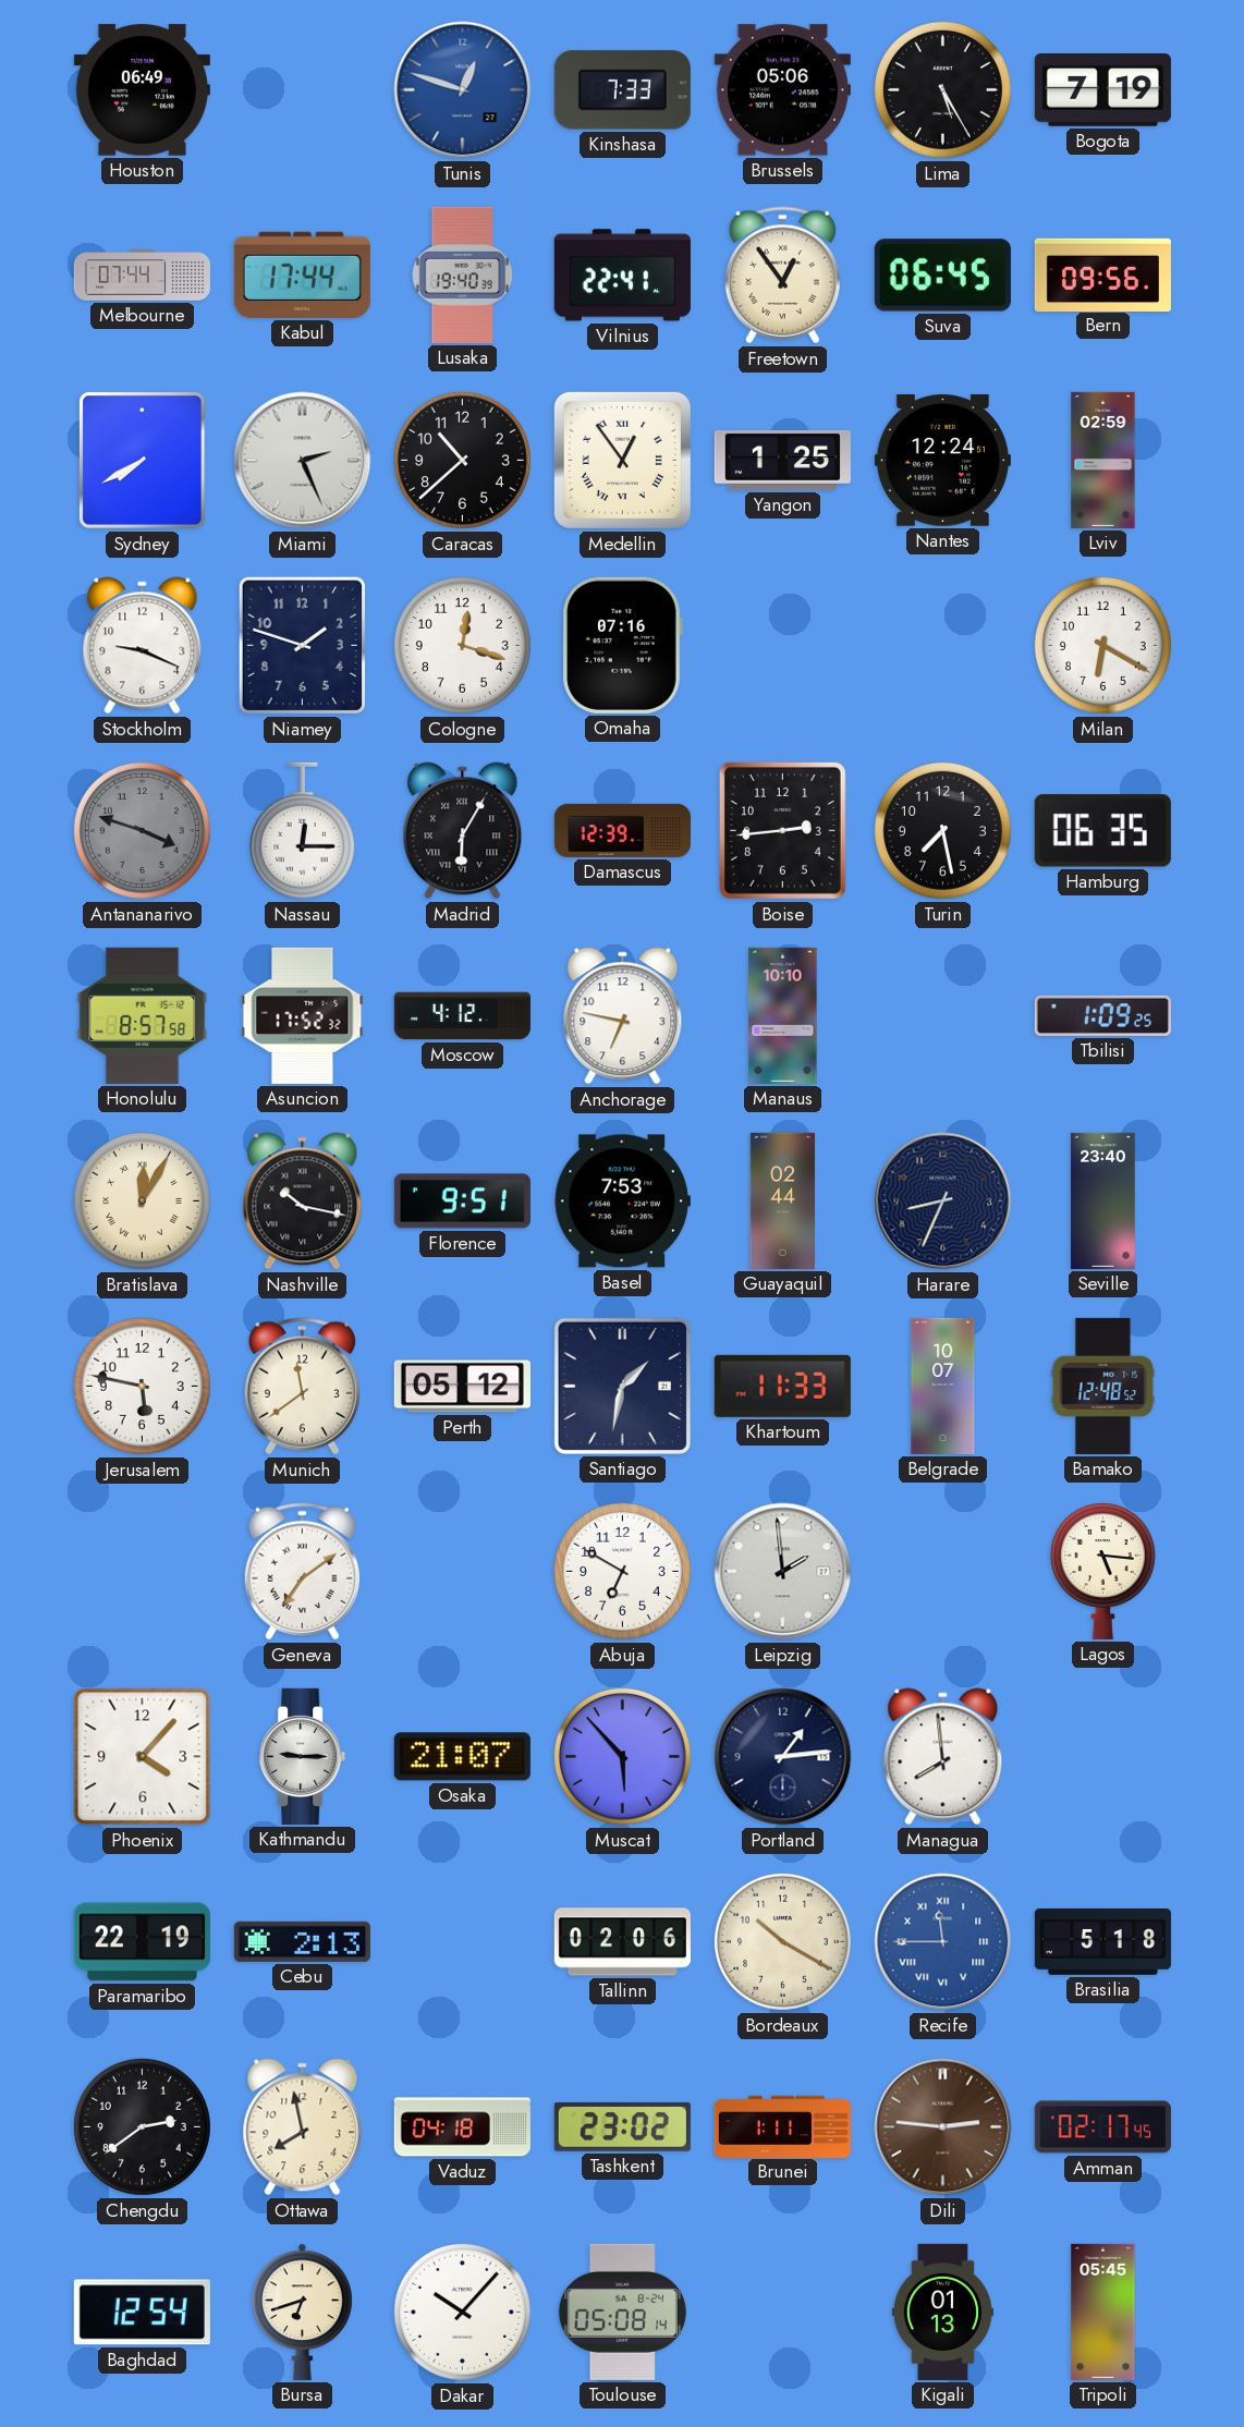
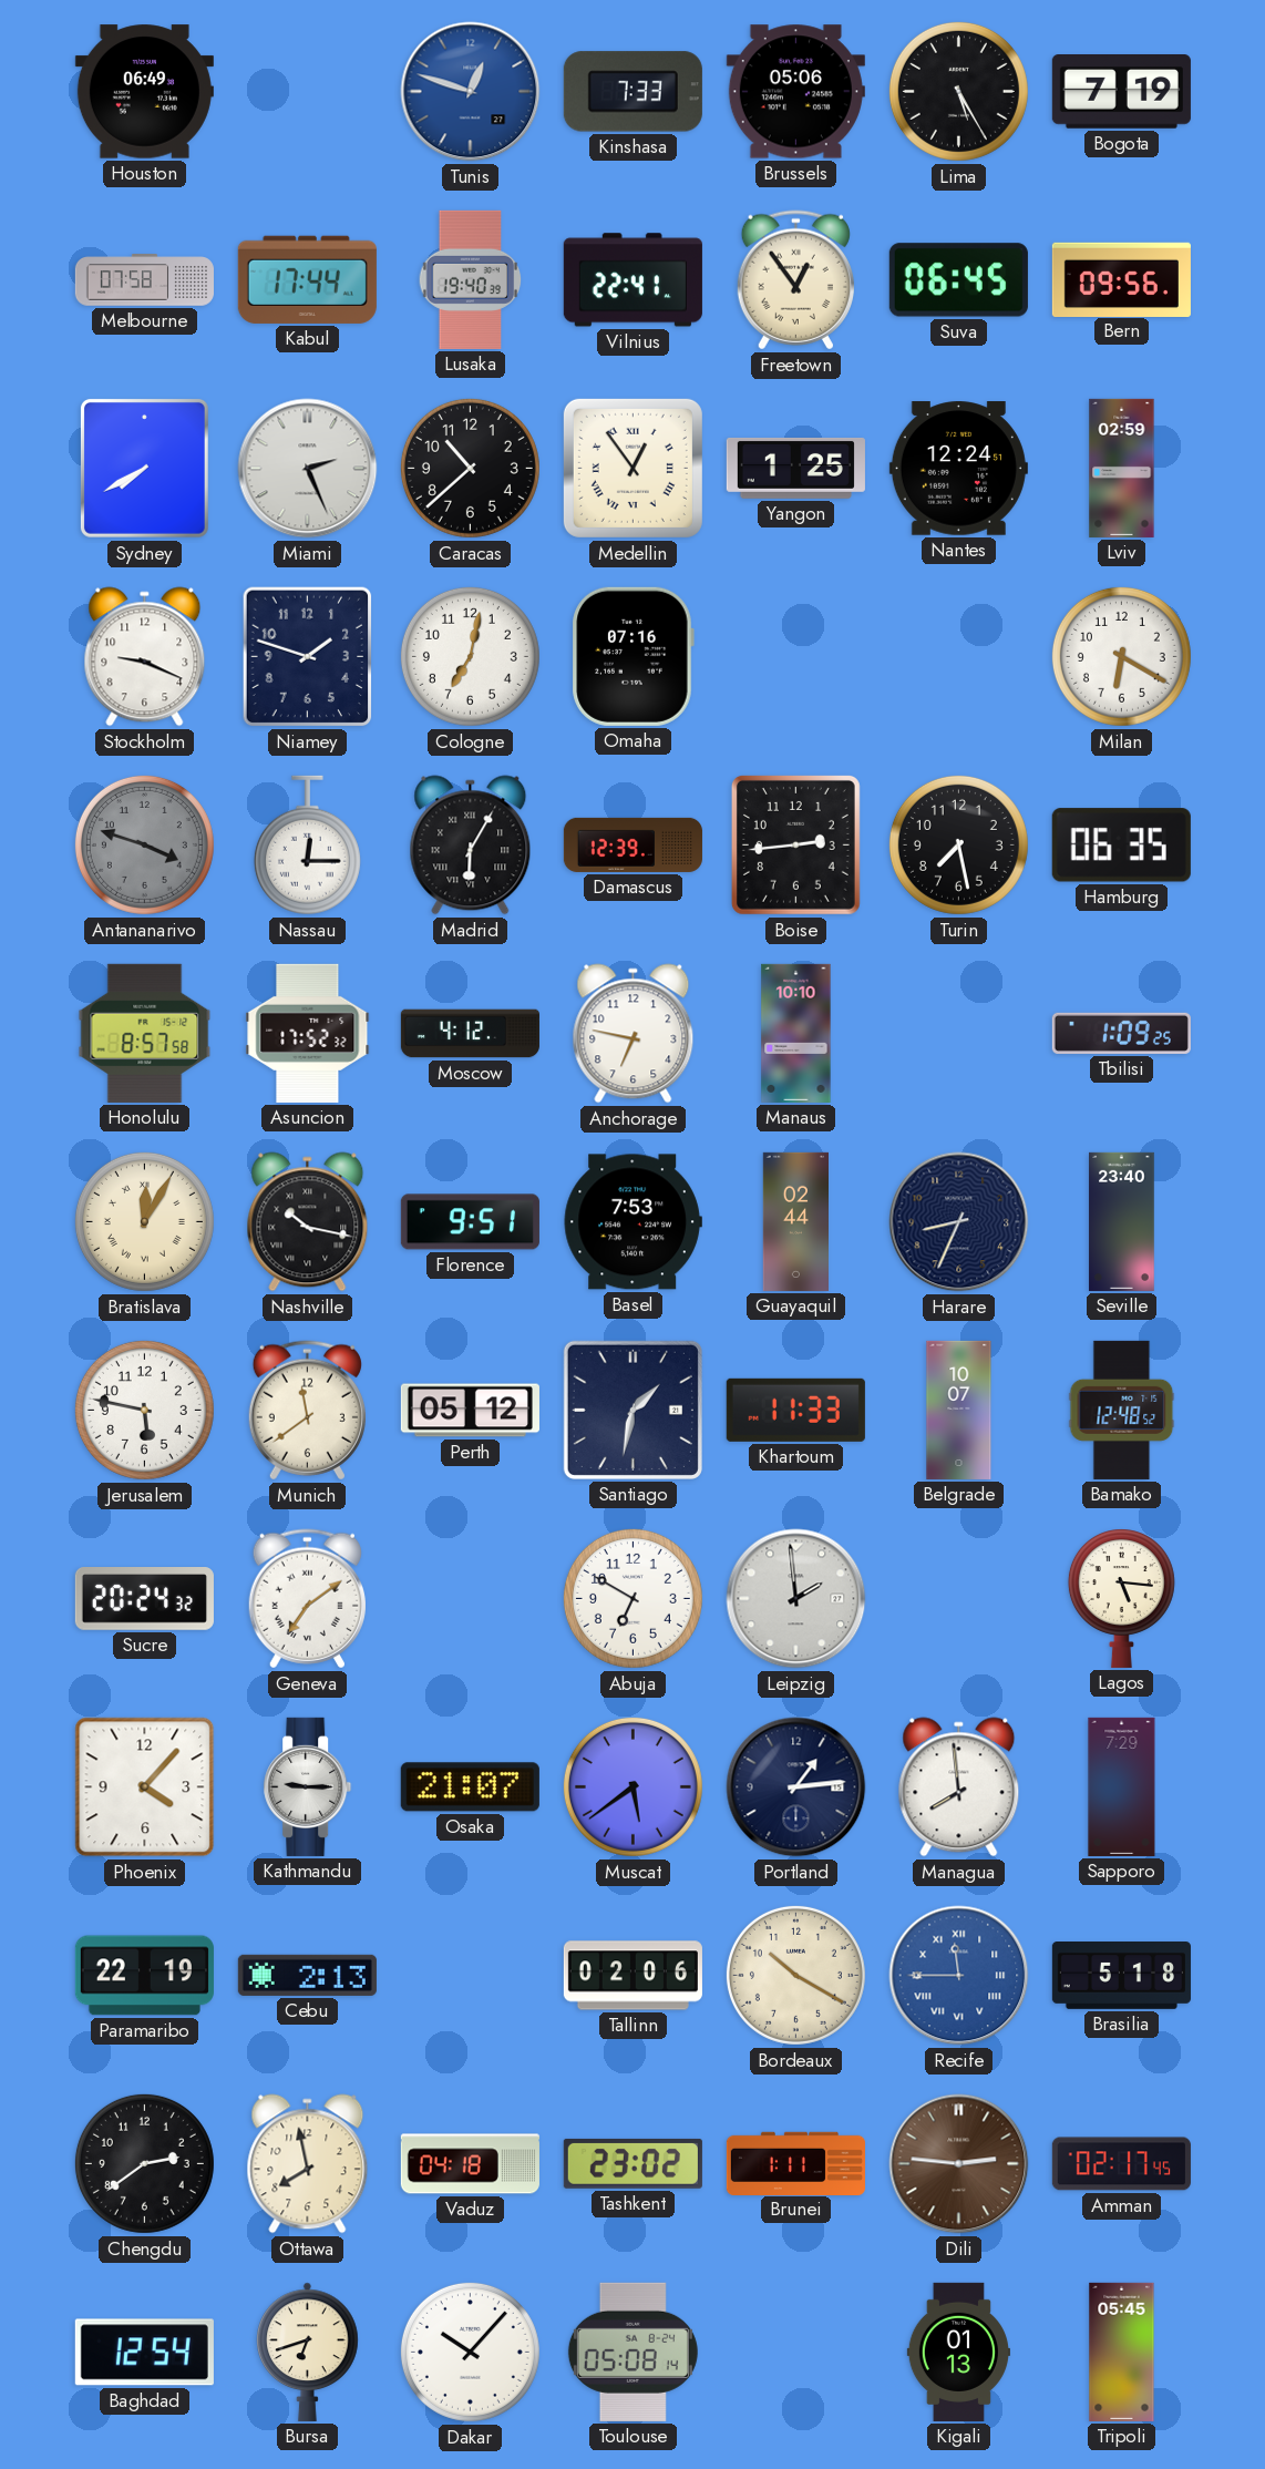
Melbourne: 07:44 -> 07:58 (144, 280)
Cologne: 12:18 -> 7:02 (470, 656)
Sucre: none -> 20:24 (144, 1599)
Muscat: 5:53 -> 5:39 (632, 1786)
Sapporo: none -> 7:29 (1122, 1786)
